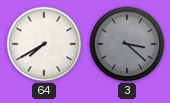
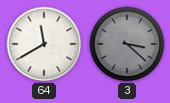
64: 7:40 -> 11:40 (44, 44)
